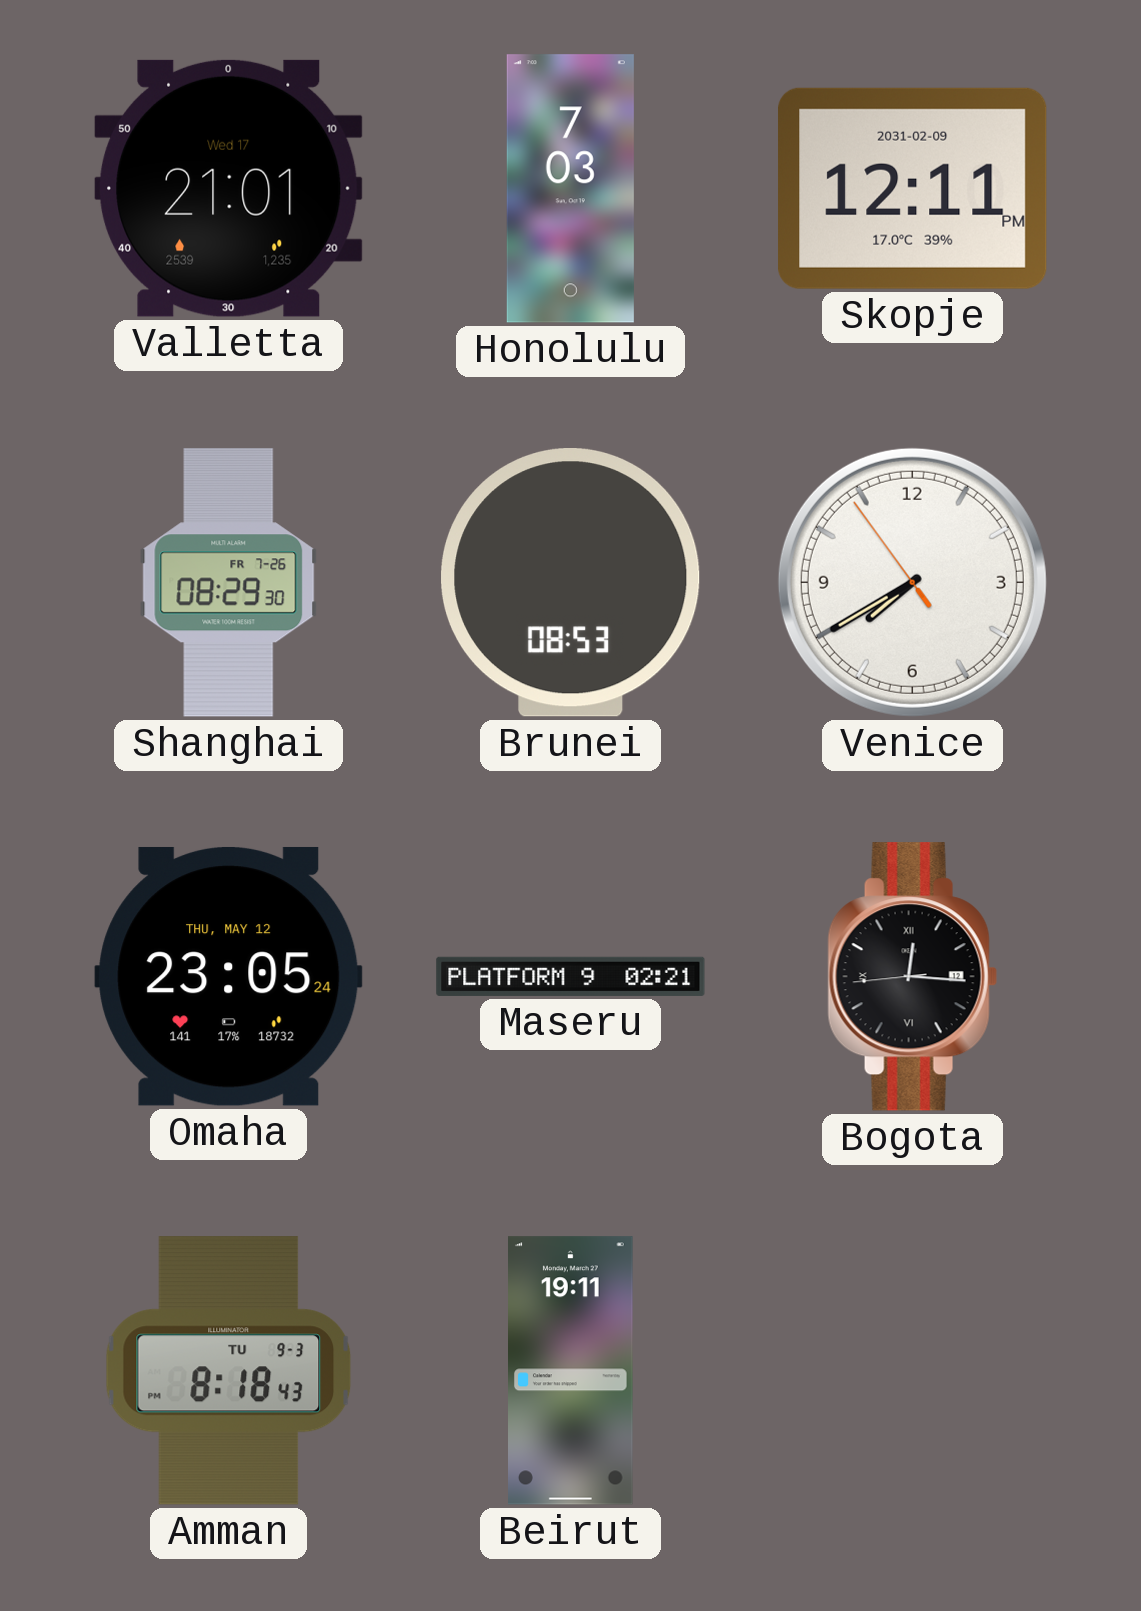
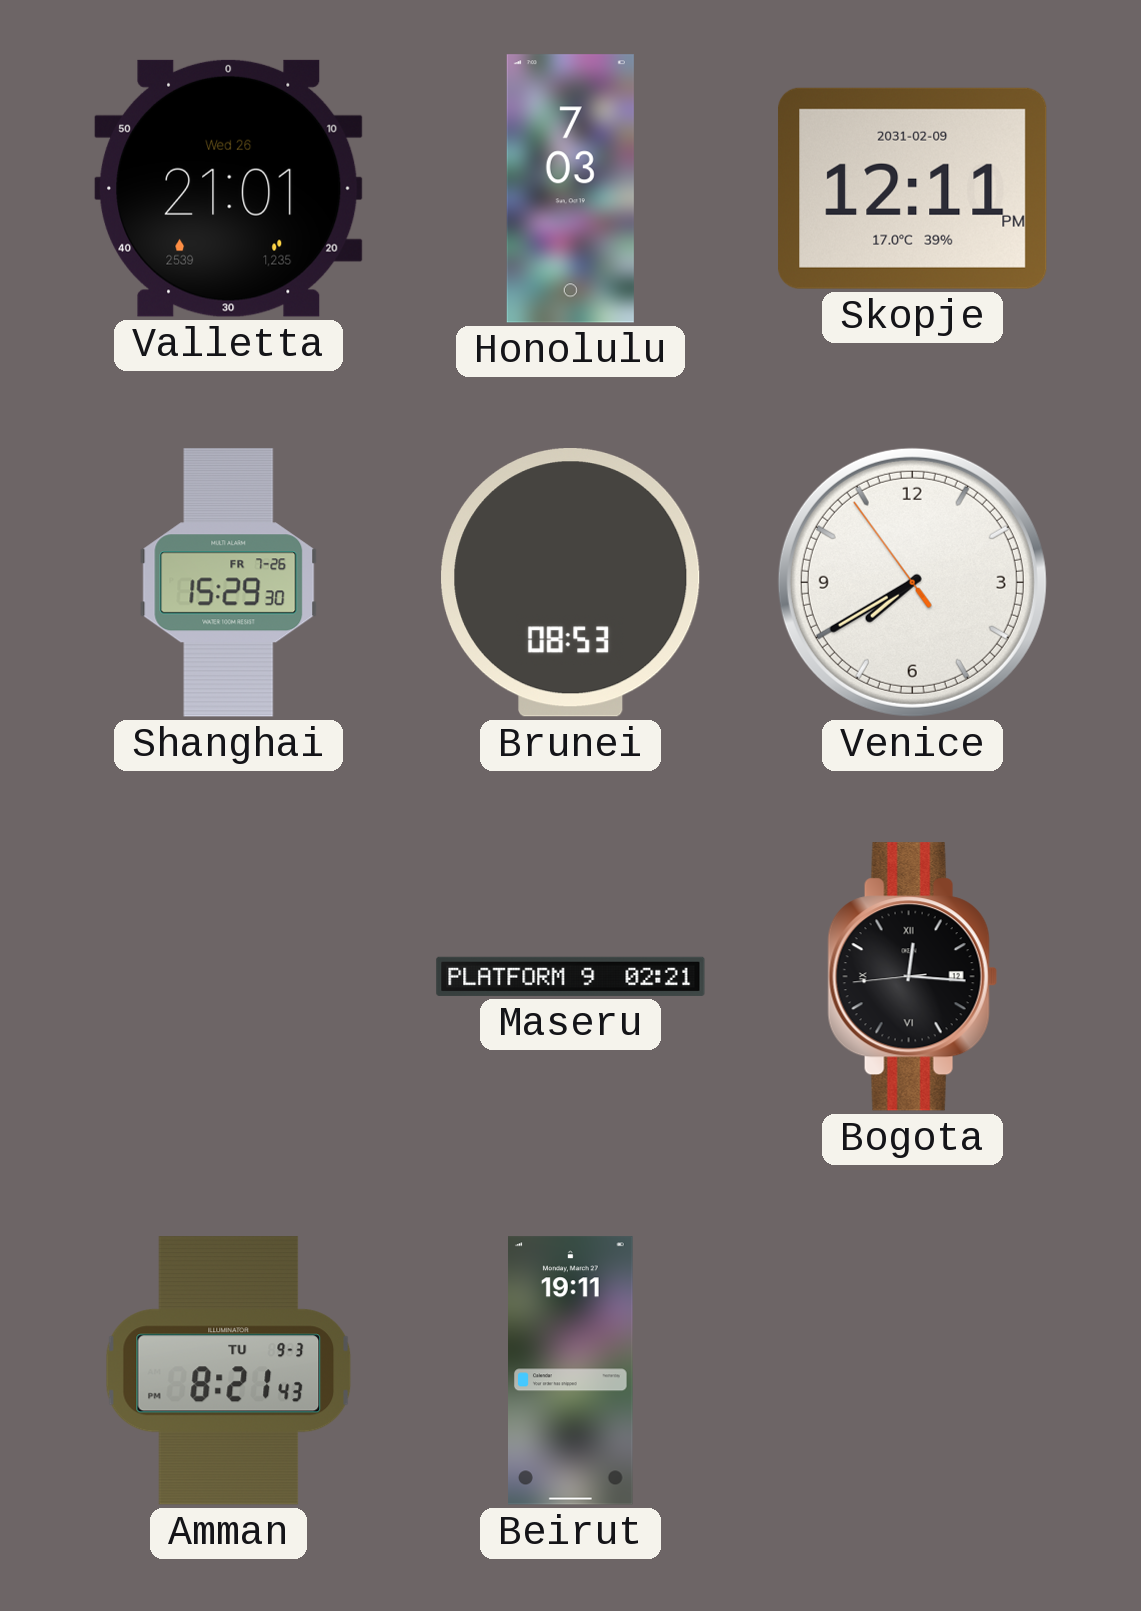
Valletta date: Wed 17 -> Wed 26 (229, 188)
Shanghai: 08:29 -> 15:29 (229, 583)
Omaha: 23:05 -> none (229, 976)
Amman: 8:18 -> 8:21 (229, 1371)
